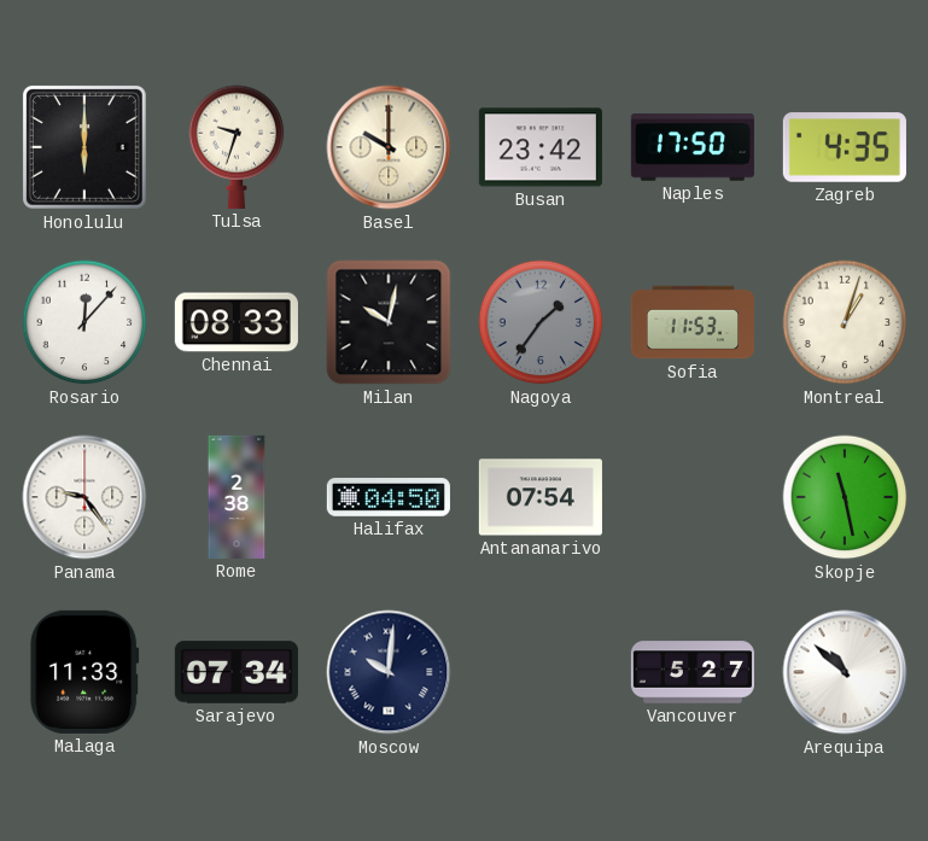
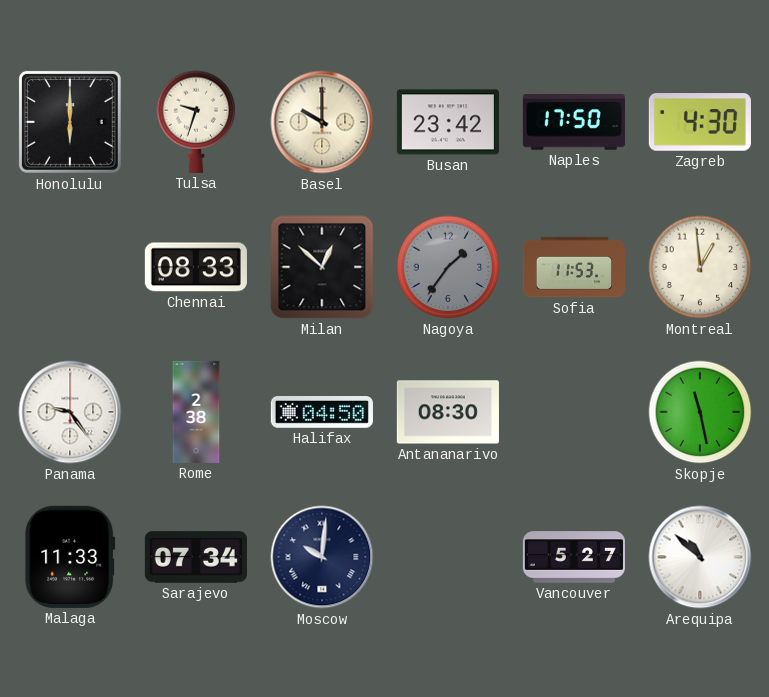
Zagreb: 4:35 -> 4:30 (700, 122)
Rosario: 12:07 -> none (84, 322)
Milan: 10:02 -> 12:52 (322, 267)
Montreal: 1:03 -> 12:59 (700, 267)
Antananarivo: 07:54 -> 08:30 (448, 412)
